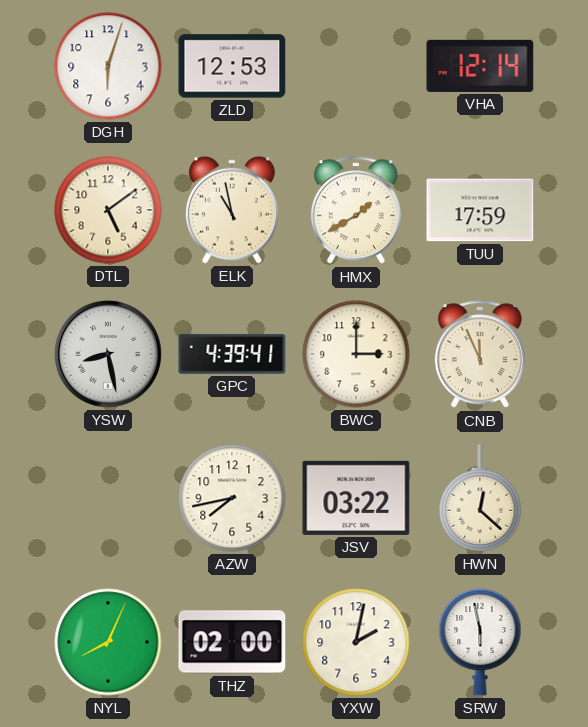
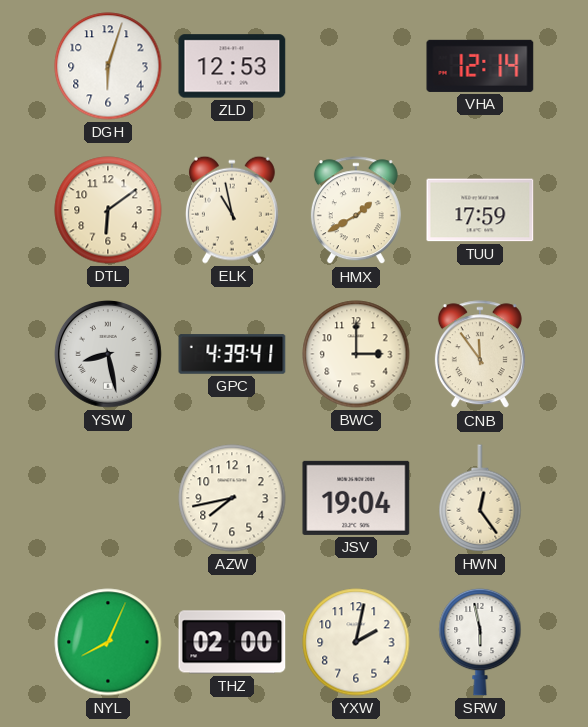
DTL: 5:09 -> 6:09 (108, 210)
CNB: 11:56 -> 11:54 (480, 355)
JSV: 03:22 -> 19:04 (356, 498)
HWN: 12:22 -> 12:24 (480, 498)
